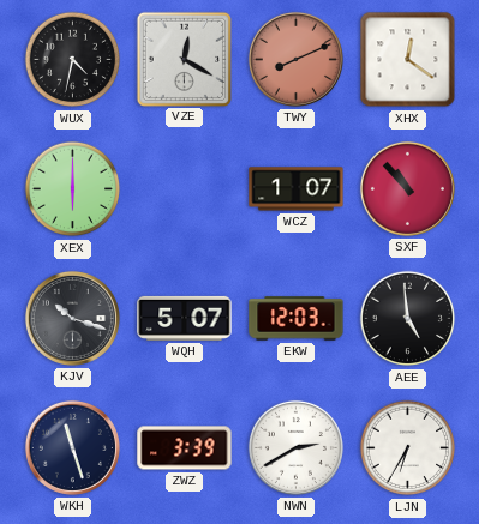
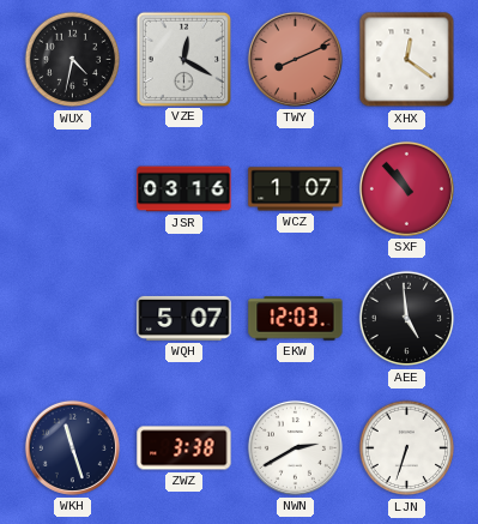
XEX: 6:00 -> none (73, 189)
JSR: none -> 03:16 (184, 189)
KJV: 10:18 -> none (72, 318)
ZWZ: 3:39 -> 3:38 (184, 448)
LJN: 6:35 -> 6:33 (407, 448)
